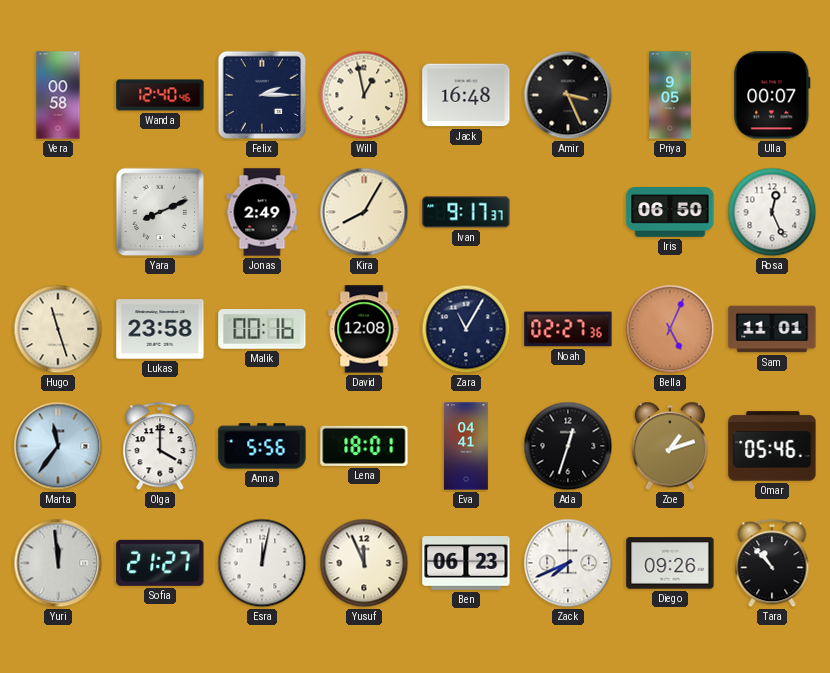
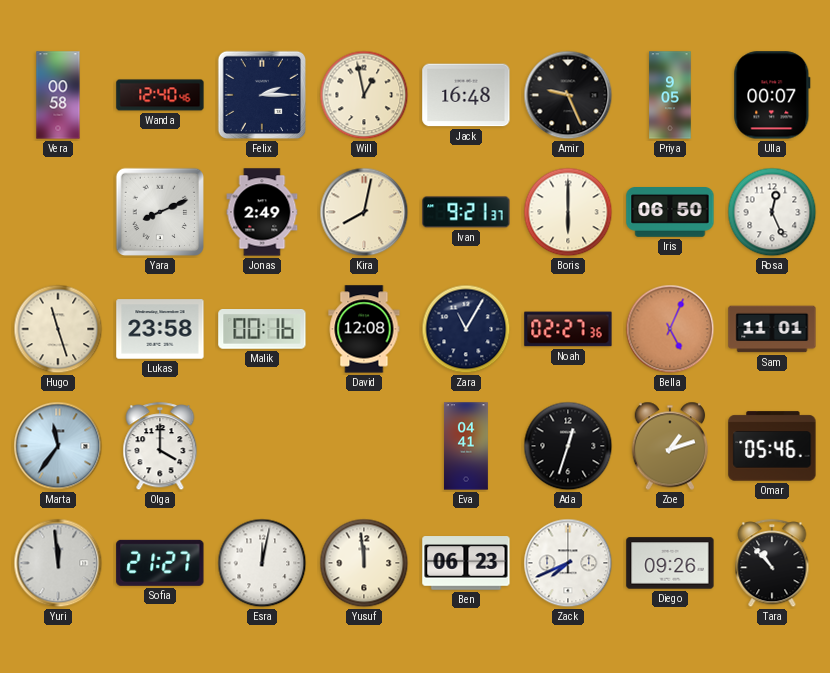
Amir: 3:26 -> 9:26 (568, 95)
Kira: 8:05 -> 8:02 (364, 212)
Ivan: 9:17 -> 9:21 (466, 212)
Boris: none -> 6:00 (568, 212)
Anna: 5:56 -> none (262, 446)
Lena: 18:01 -> none (364, 446)
Yusuf: 11:56 -> 11:59 (364, 563)
